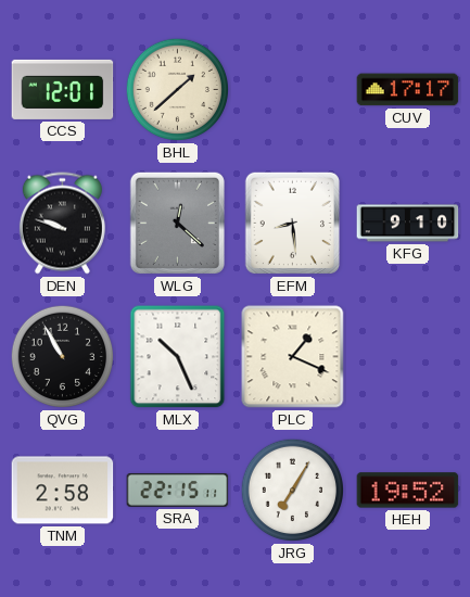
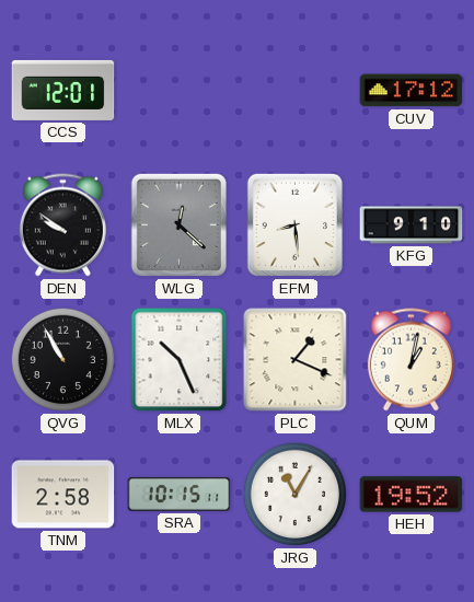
BHL: 1:38 -> none (178, 90)
CUV: 17:17 -> 17:12 (412, 91)
DEN: 9:48 -> 9:51 (62, 225)
QUM: none -> 1:02 (411, 360)
SRA: 22:15 -> 10:15 (180, 494)
JRG: 7:05 -> 11:05 (296, 495)
